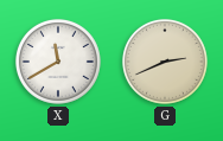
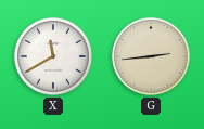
G: 2:41 -> 2:44 (151, 56)
